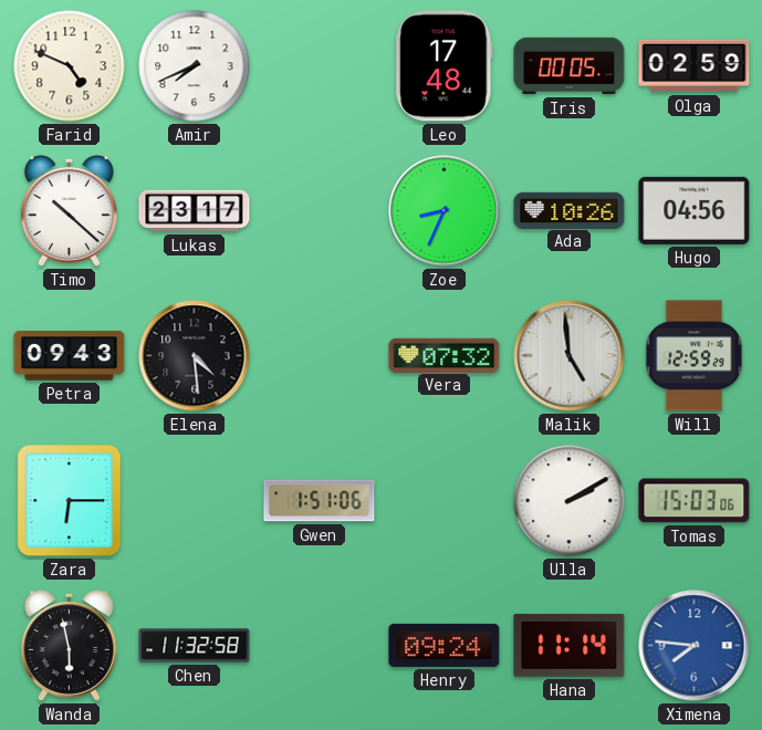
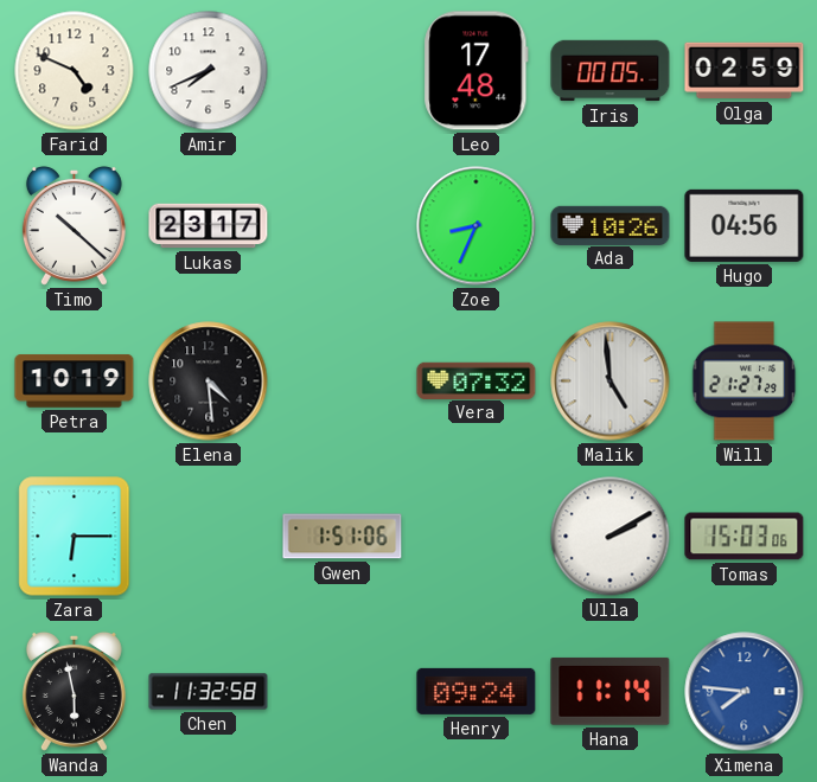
Petra: 09:43 -> 10:19 (75, 382)
Will: 12:59 -> 21:27 (745, 382)
